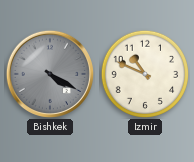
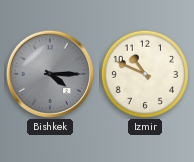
Bishkek: 4:20 -> 4:15 (49, 73)
